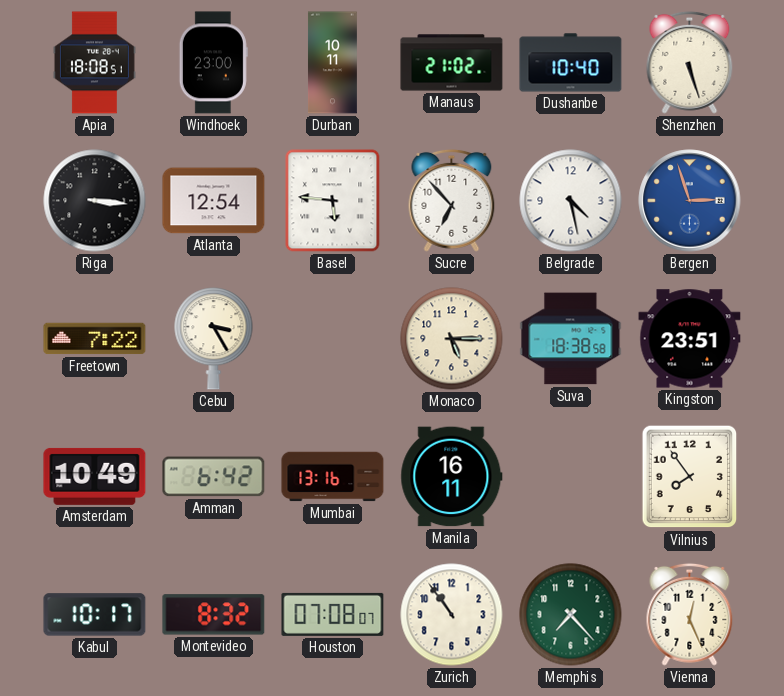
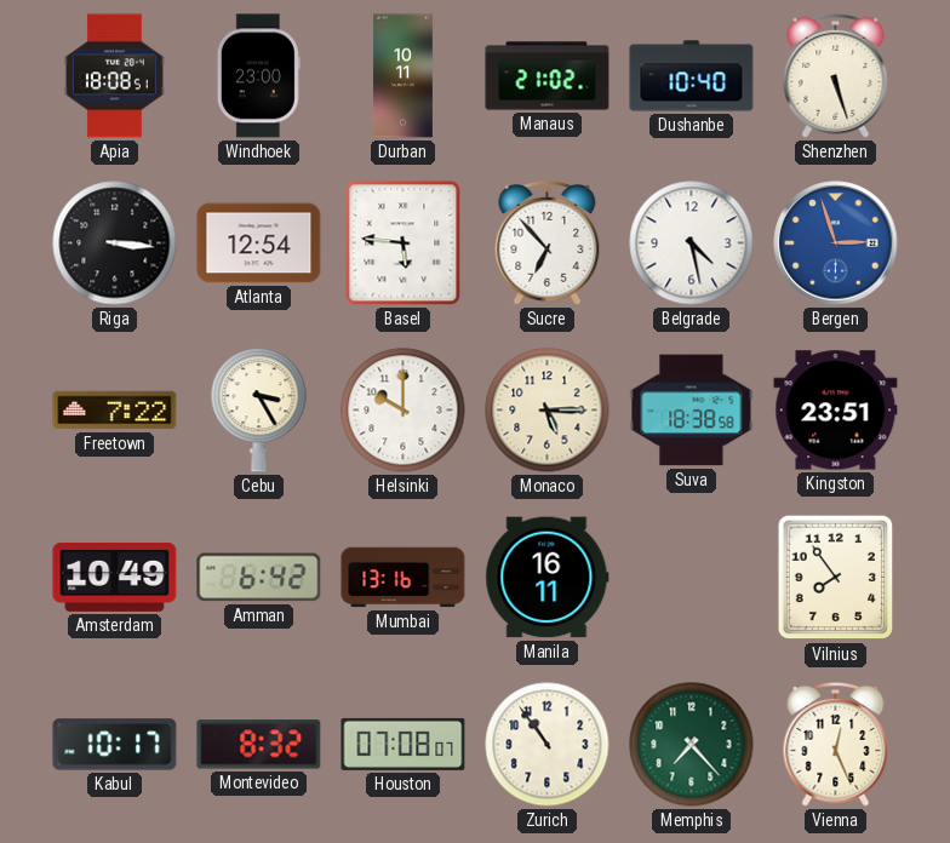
Helsinki: none -> 10:00 (404, 411)
